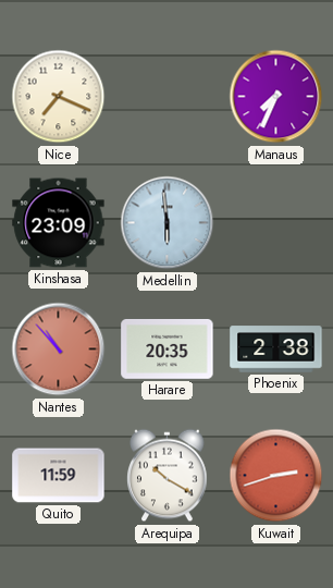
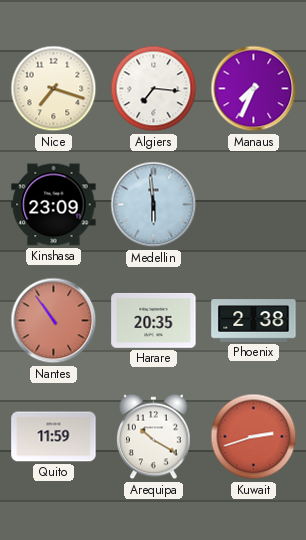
Nice: 7:19 -> 7:18 (54, 89)
Algiers: none -> 7:16 (154, 89)
Nantes: 10:53 -> 10:54 (54, 321)
